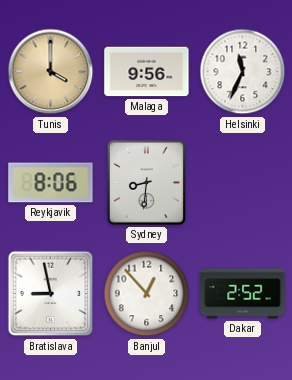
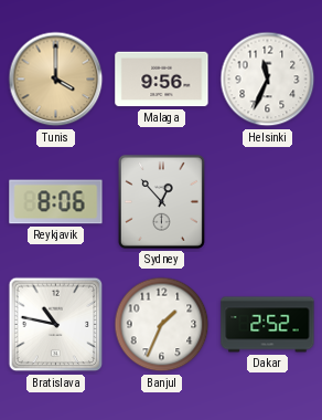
Sydney: 8:31 -> 12:53 (161, 201)
Bratislava: 8:58 -> 10:47 (56, 325)
Banjul: 12:53 -> 1:34 (162, 325)
